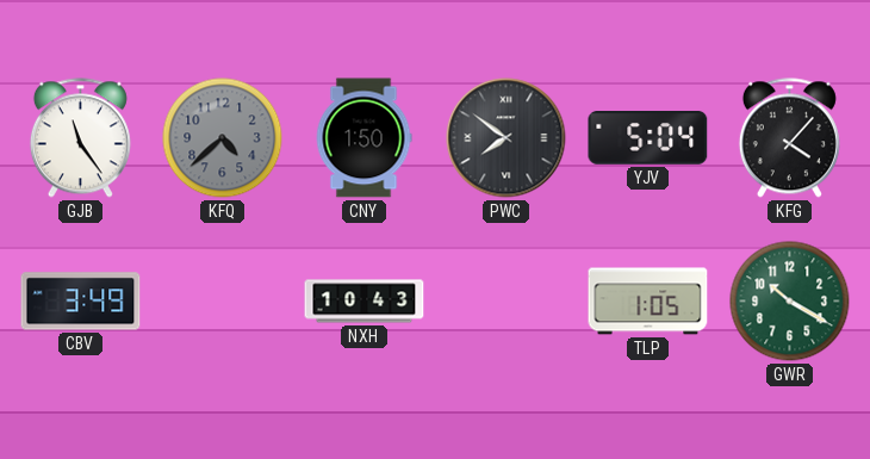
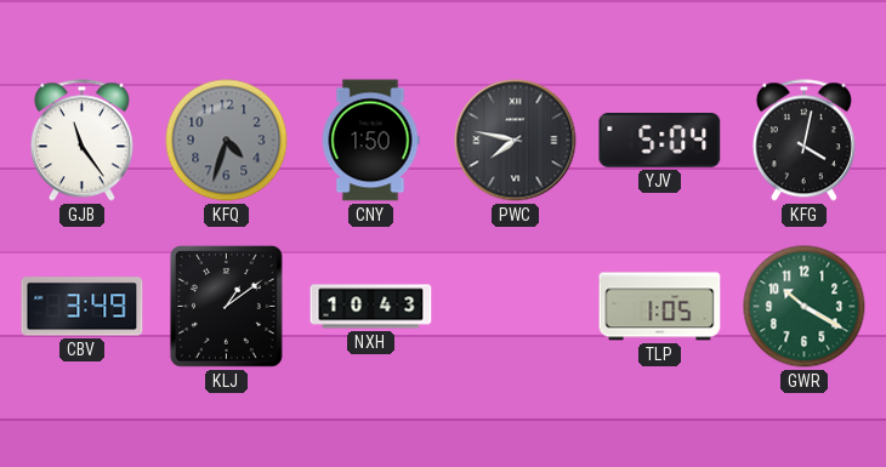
KFQ: 4:38 -> 4:33 (227, 141)
PWC: 7:51 -> 7:47 (516, 141)
KFG: 4:07 -> 4:02 (803, 141)
KLJ: none -> 1:09 (226, 307)
